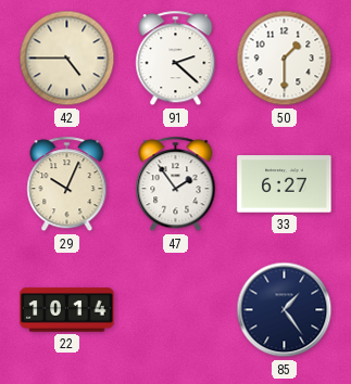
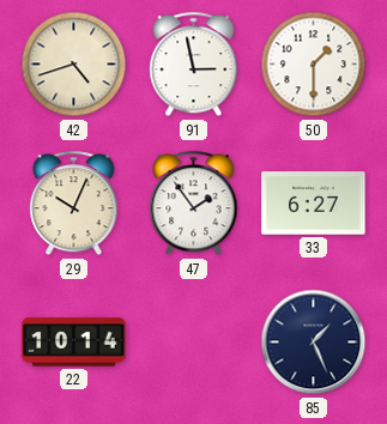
42: 4:45 -> 4:42 (74, 65)
91: 2:22 -> 2:58 (194, 65)
85: 1:24 -> 1:26 (314, 343)
